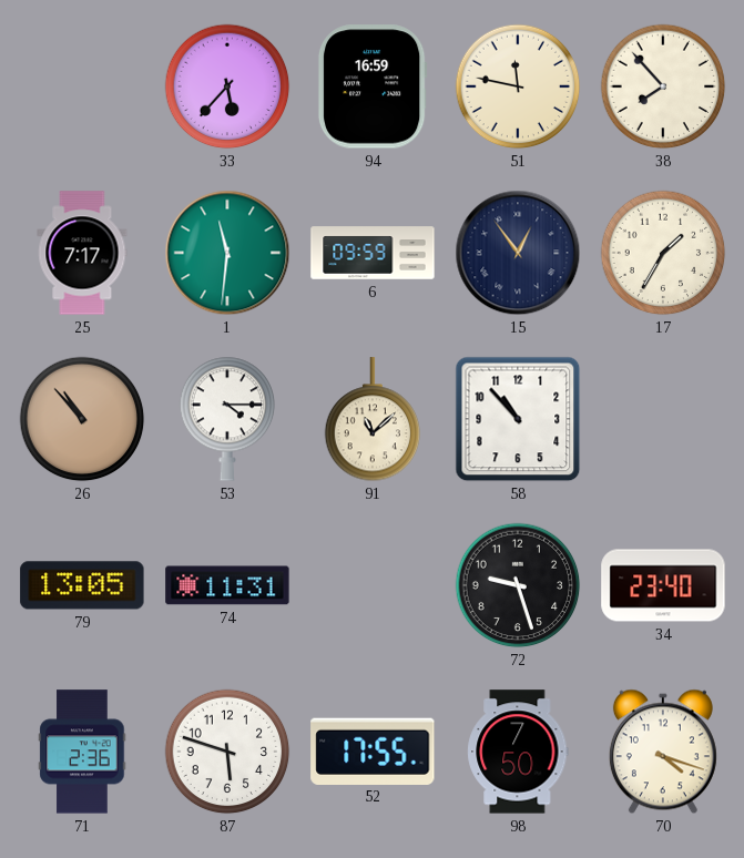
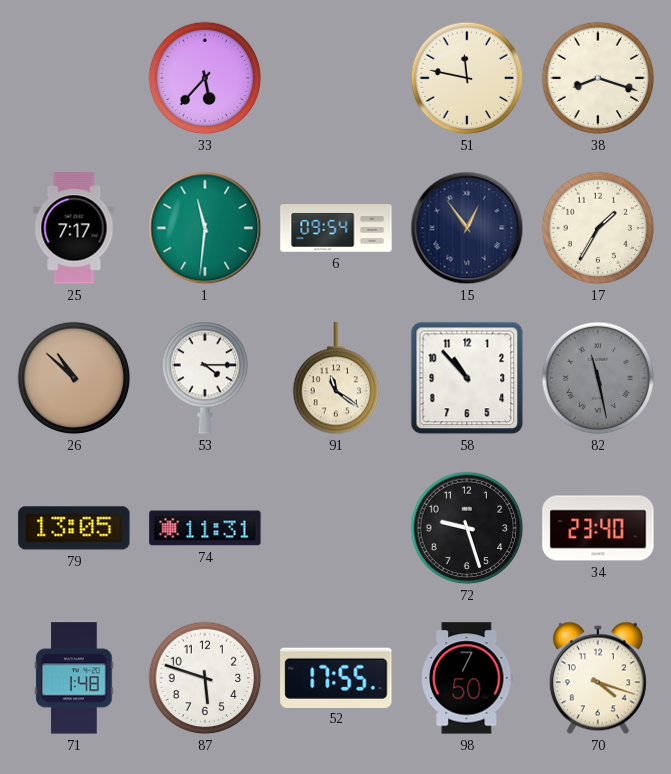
94: 16:59 -> none (373, 86)
38: 7:53 -> 8:18 (598, 78)
6: 09:59 -> 09:54 (336, 228)
26: 10:53 -> 10:52 (74, 378)
91: 11:08 -> 11:21 (336, 379)
82: none -> 11:28 (598, 378)
71: 2:36 -> 1:48 (74, 678)
